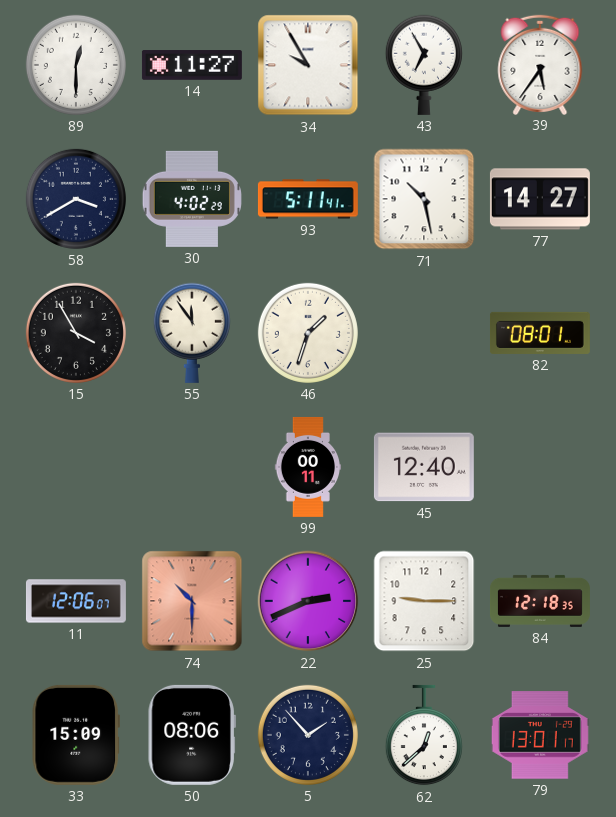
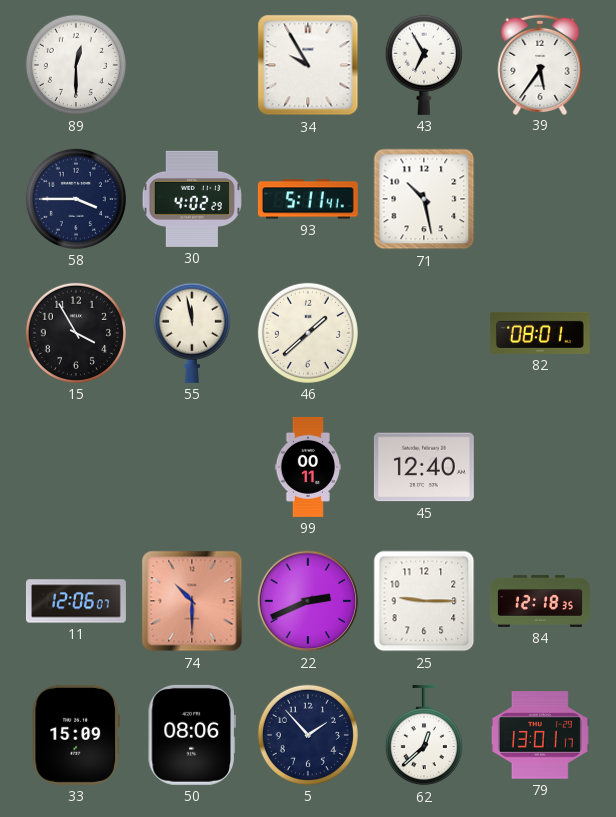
14: 11:27 -> none (192, 65)
58: 3:40 -> 3:45 (76, 199)
77: 14:27 -> none (540, 199)
55: 11:54 -> 11:58 (192, 333)
46: 1:33 -> 1:38 (308, 333)
